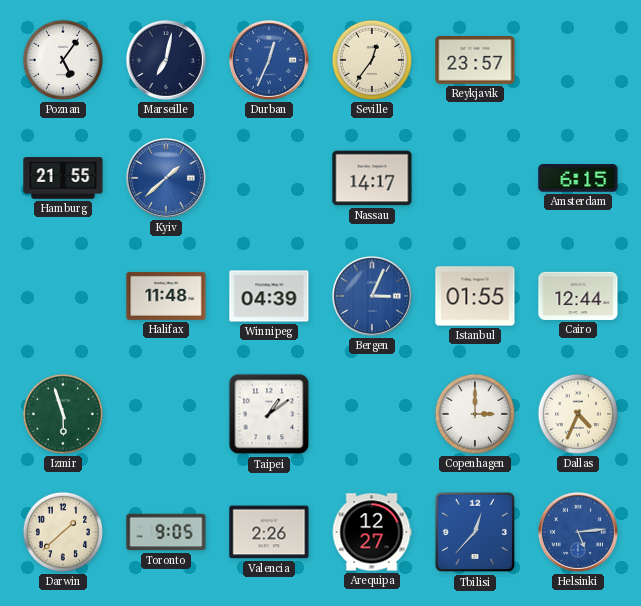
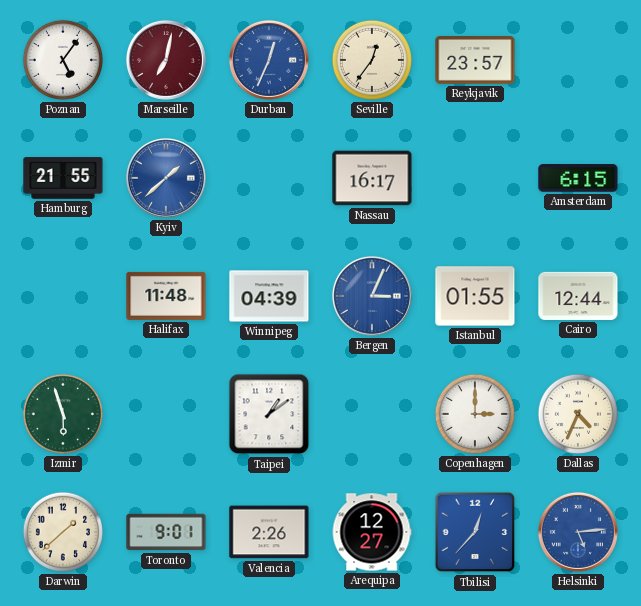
Marseille dial: navy -> burgundy (166, 60)
Nassau: 14:17 -> 16:17 (372, 178)
Toronto: 9:05 -> 9:01 (166, 532)
